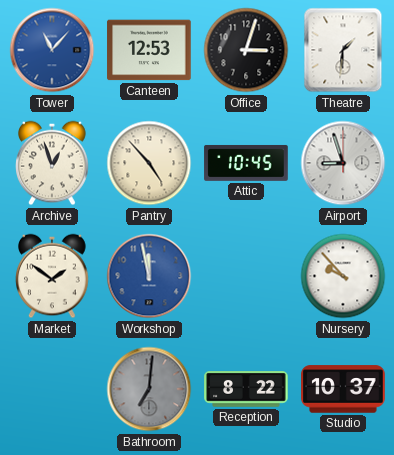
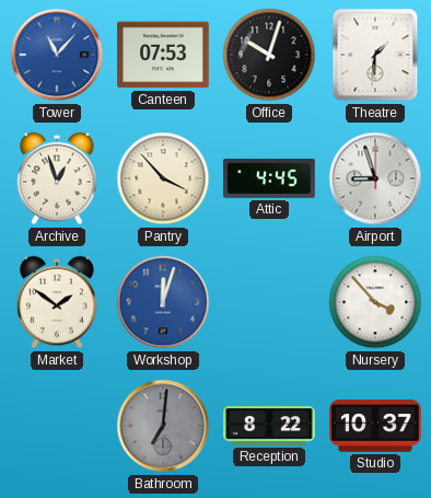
Canteen: 12:53 -> 07:53 (163, 55)
Office: 3:03 -> 10:03 (269, 55)
Pantry: 4:53 -> 3:53 (163, 178)
Attic: 10:45 -> 4:45 (269, 178)
Workshop: 11:58 -> 12:03 (163, 302)
Nursery: 9:53 -> 3:53 (375, 302)
